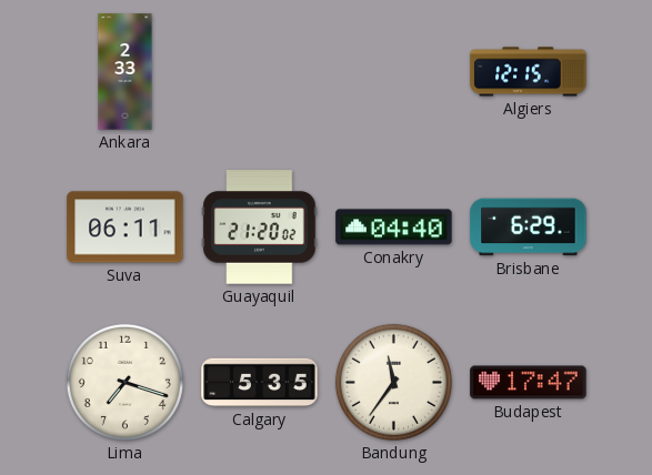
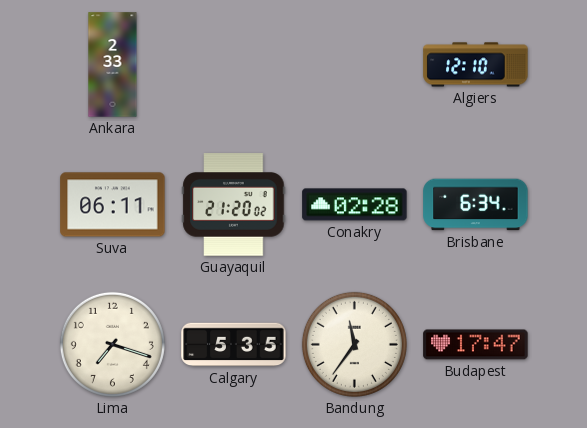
Algiers: 12:15 -> 12:10 (476, 65)
Conakry: 04:40 -> 02:28 (355, 205)
Brisbane: 6:29 -> 6:34 (476, 205)
